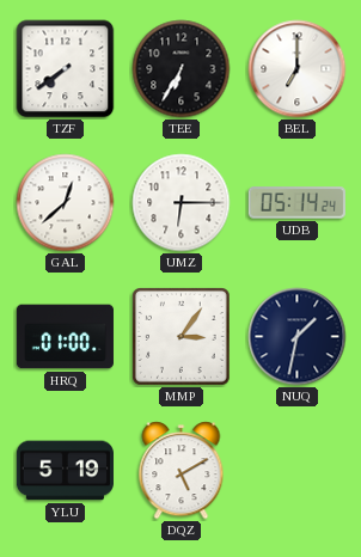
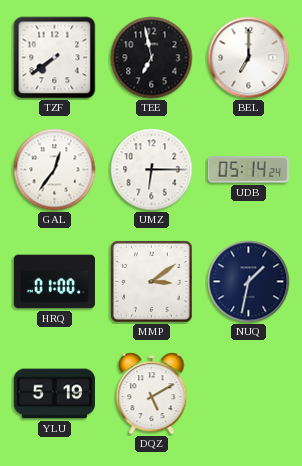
TEE: 6:35 -> 6:58 (152, 58)
GAL: 12:38 -> 12:36 (55, 170)
MMP: 3:06 -> 3:09 (152, 282)
